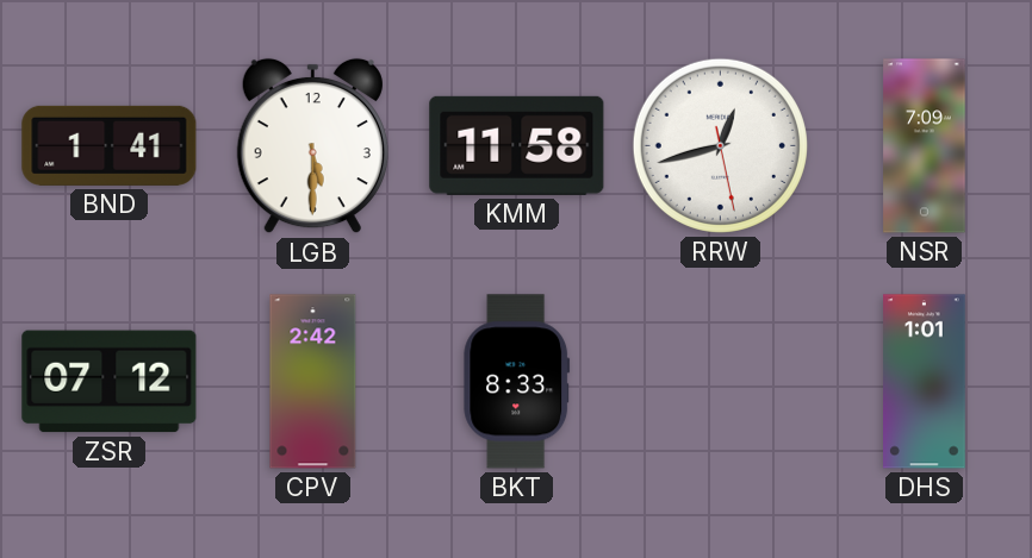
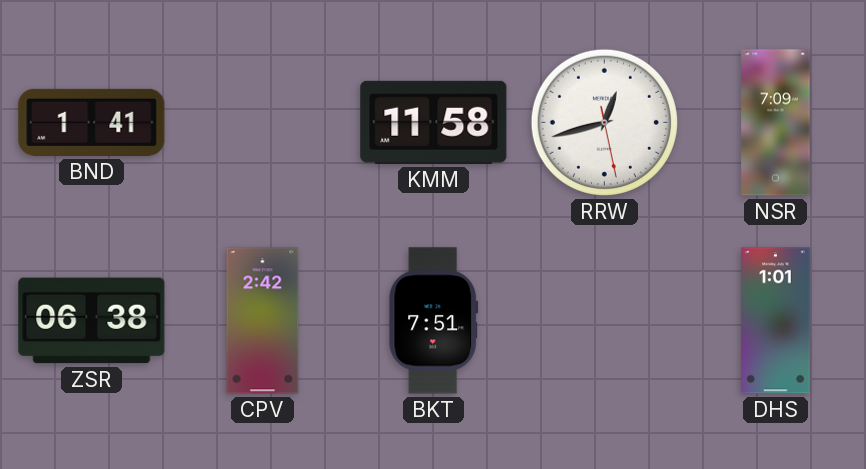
LGB: 5:30 -> none (312, 146)
ZSR: 07:12 -> 06:38 (92, 321)
BKT: 8:33 -> 7:51 (434, 321)
